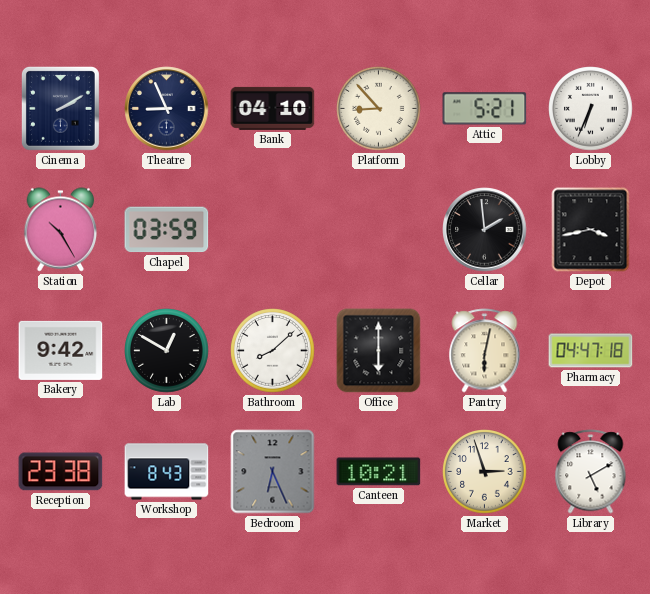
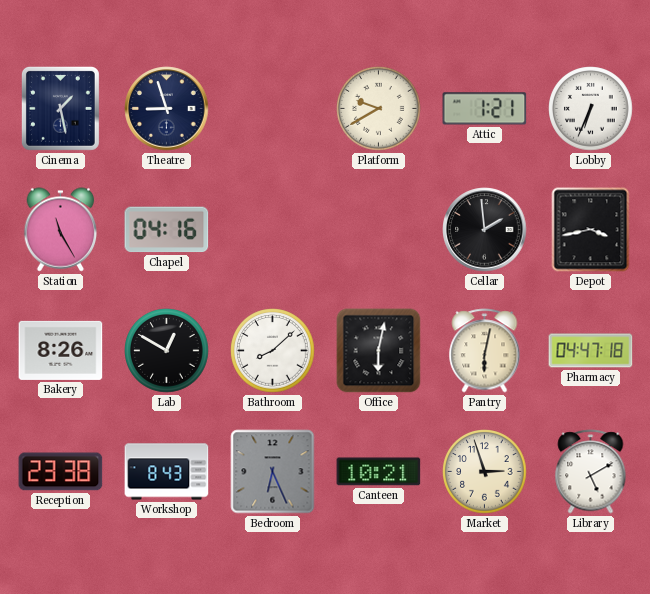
Cinema: 2:10 -> 1:28 (60, 108)
Theatre: 8:56 -> 8:57 (167, 109)
Bank: 04:10 -> none (273, 108)
Platform: 8:53 -> 9:40 (379, 109)
Attic: 5:21 -> 1:21 (485, 109)
Station: 10:25 -> 11:25 (61, 230)
Chapel: 03:59 -> 04:16 (167, 230)
Bakery: 9:42 -> 8:26 (61, 350)
Office: 6:00 -> 6:02 (379, 351)
